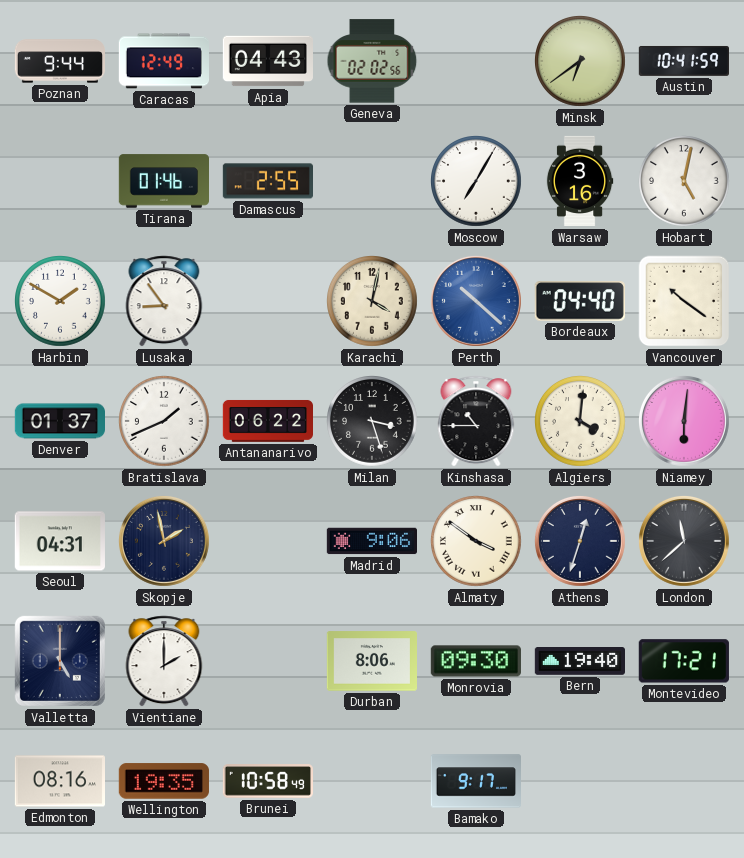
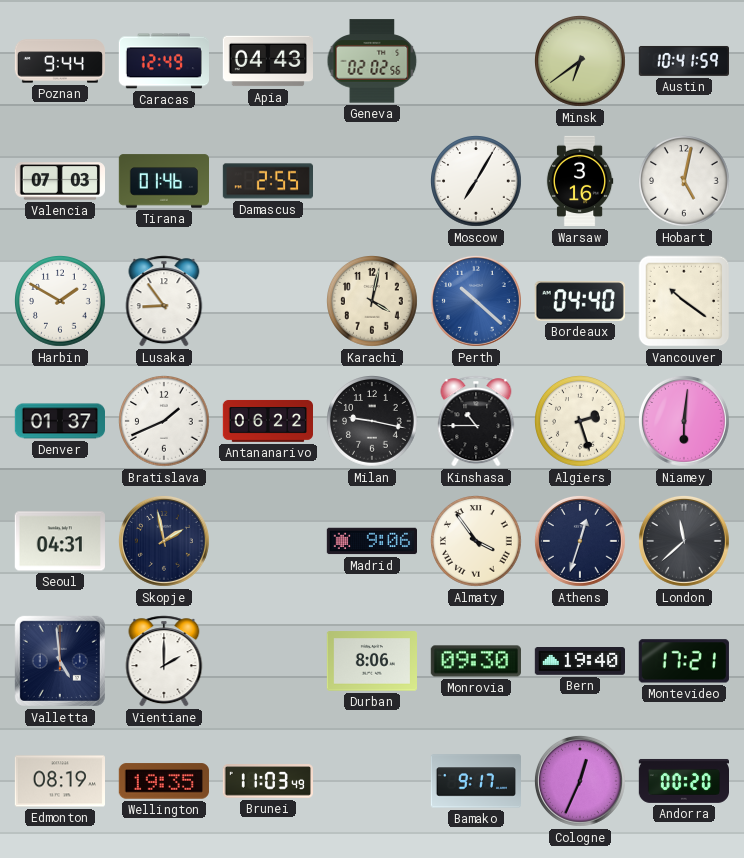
Valencia: none -> 07:03 (59, 181)
Milan: 3:27 -> 9:17 (373, 422)
Algiers: 4:01 -> 2:27 (581, 422)
Almaty: 3:51 -> 3:54 (477, 542)
Valletta: 5:00 -> 4:59 (60, 661)
Edmonton: 08:16 -> 08:19 (59, 781)
Brunei: 10:58 -> 11:03 (267, 781)
Cologne: none -> 12:34 (581, 782)
Andorra: none -> 00:20 (684, 781)
